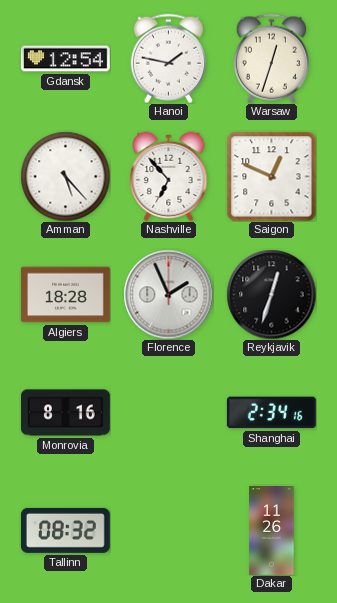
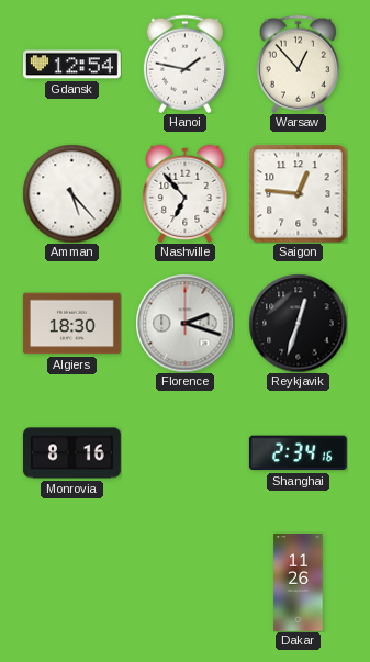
Warsaw: 12:33 -> 12:53 (298, 64)
Saigon: 12:49 -> 12:46 (298, 193)
Algiers: 18:28 -> 18:30 (71, 324)
Florence: 1:56 -> 2:18 (184, 323)
Tallinn: 08:32 -> none (65, 530)
